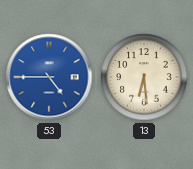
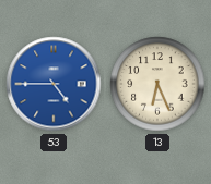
13: 6:29 -> 6:26 (157, 84)
